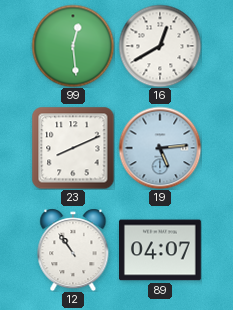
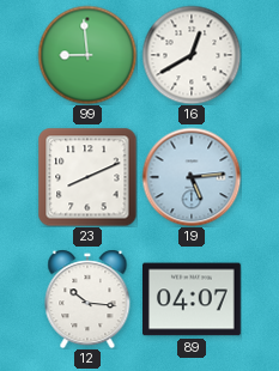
99: 12:29 -> 8:59 (87, 55)
12: 10:54 -> 10:16 (87, 299)
